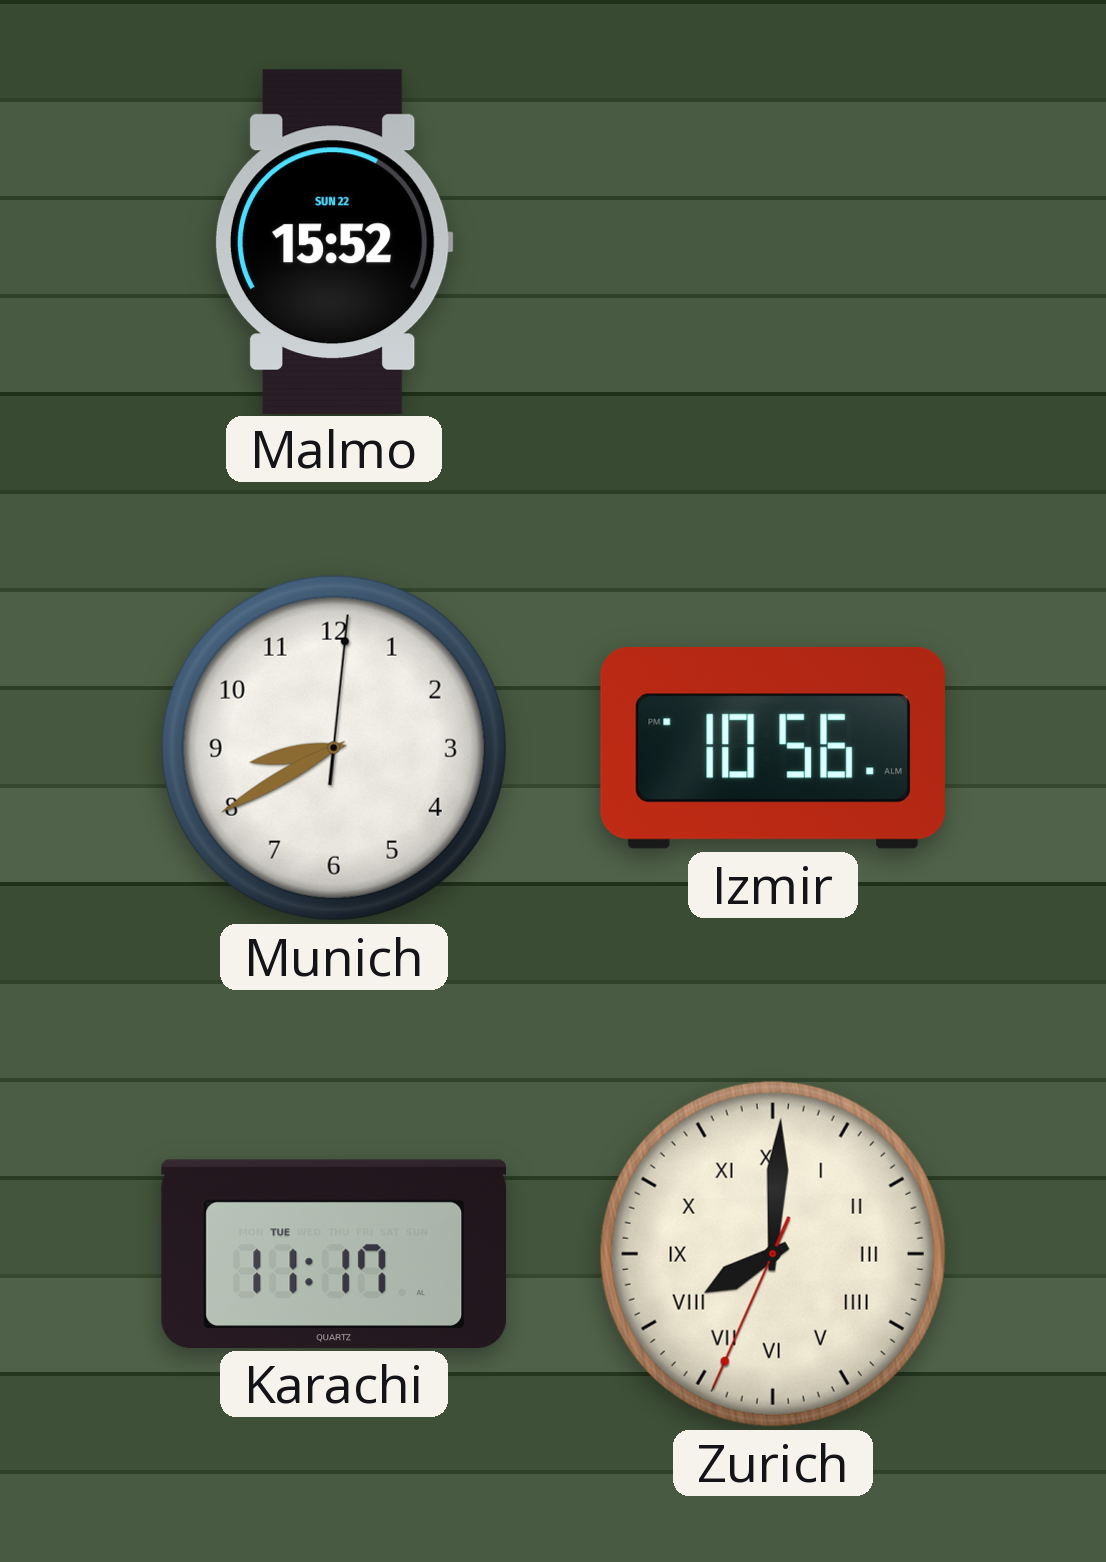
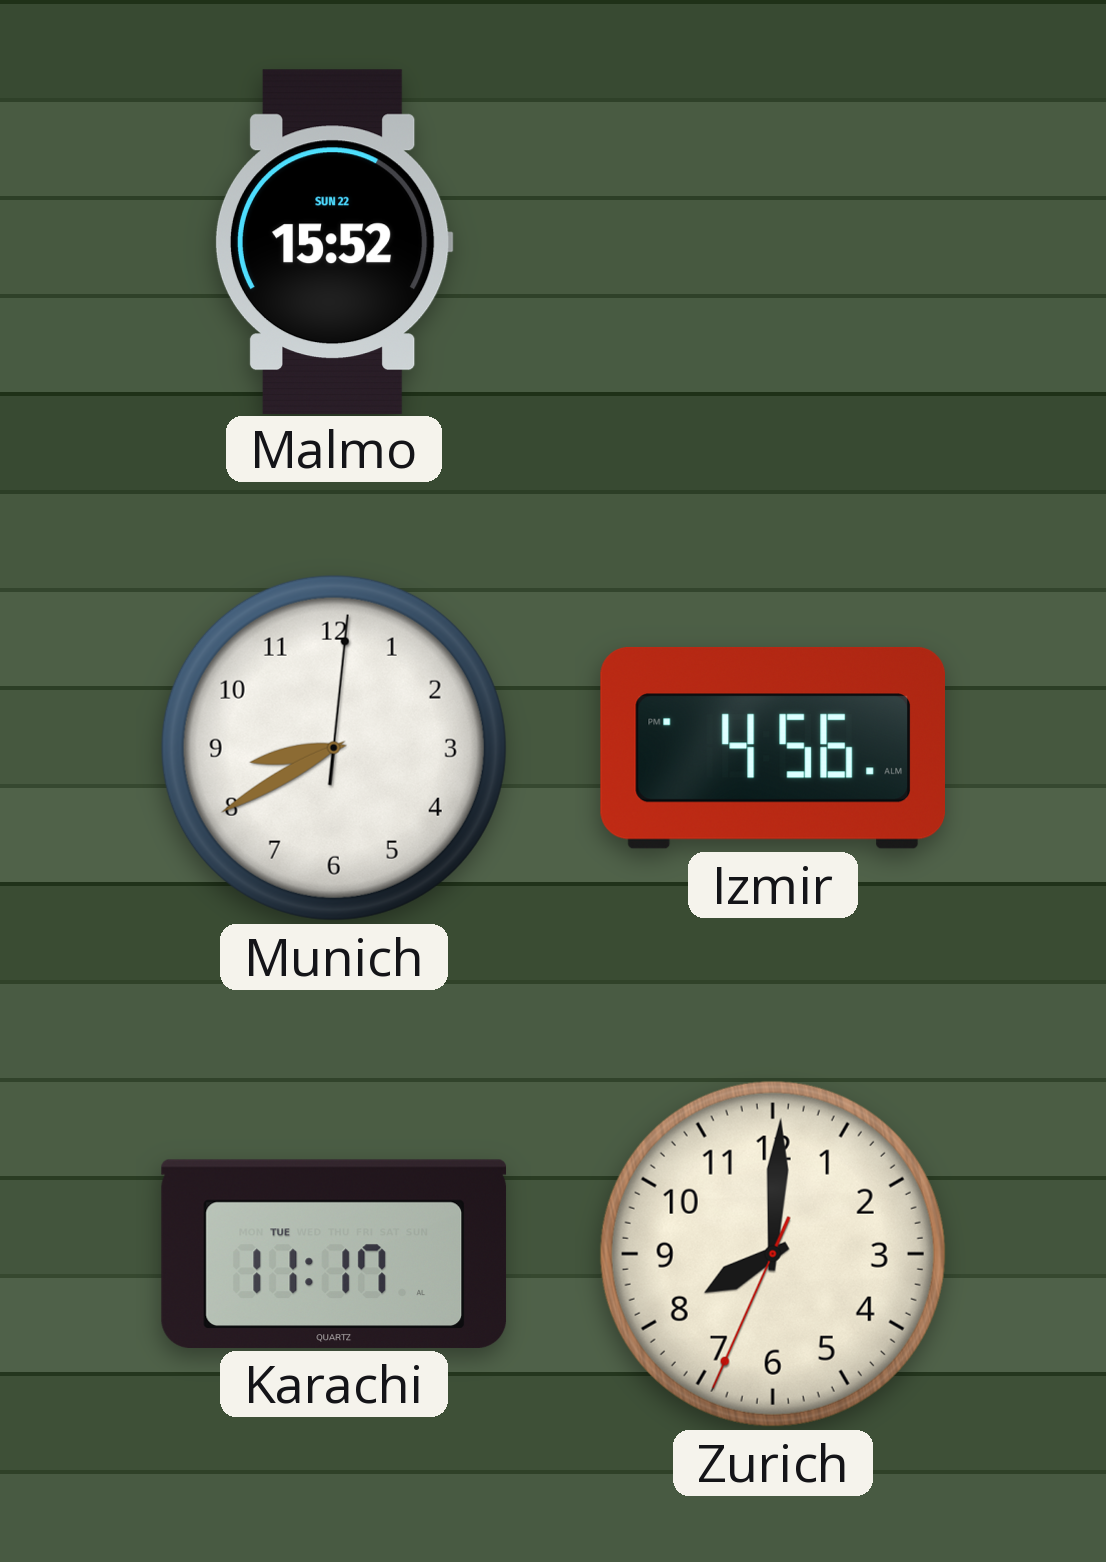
Izmir: 10:56 -> 4:56 (772, 748)
Zurich numerals: Roman -> Arabic (773, 1254)
